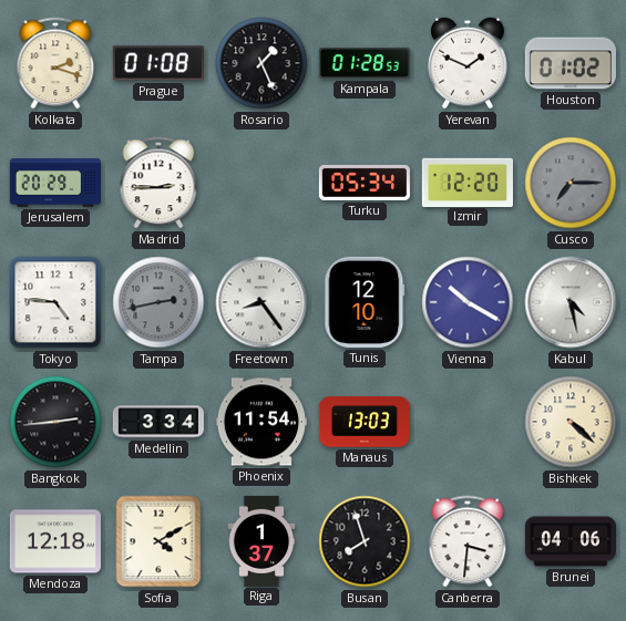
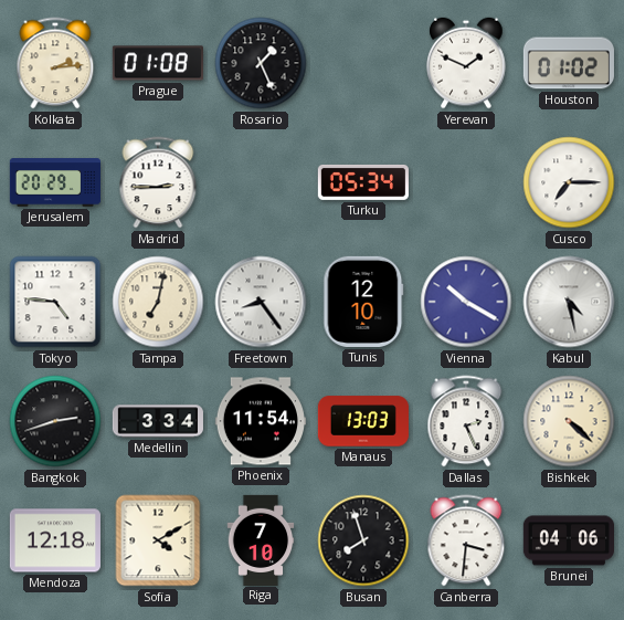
Kolkata: 2:18 -> 2:14 (55, 63)
Kampala: 01:28 -> none (363, 63)
Izmir: 12:20 -> none (468, 182)
Cusco dial: grey -> white (569, 182)
Tampa: 2:43 -> 7:02 (158, 302)
Tampa dial: grey -> cream (158, 302)
Bangkok: 2:44 -> 2:42 (55, 421)
Dallas: none -> 2:26 (466, 421)
Riga: 1:37 -> 7:10 (261, 539)
